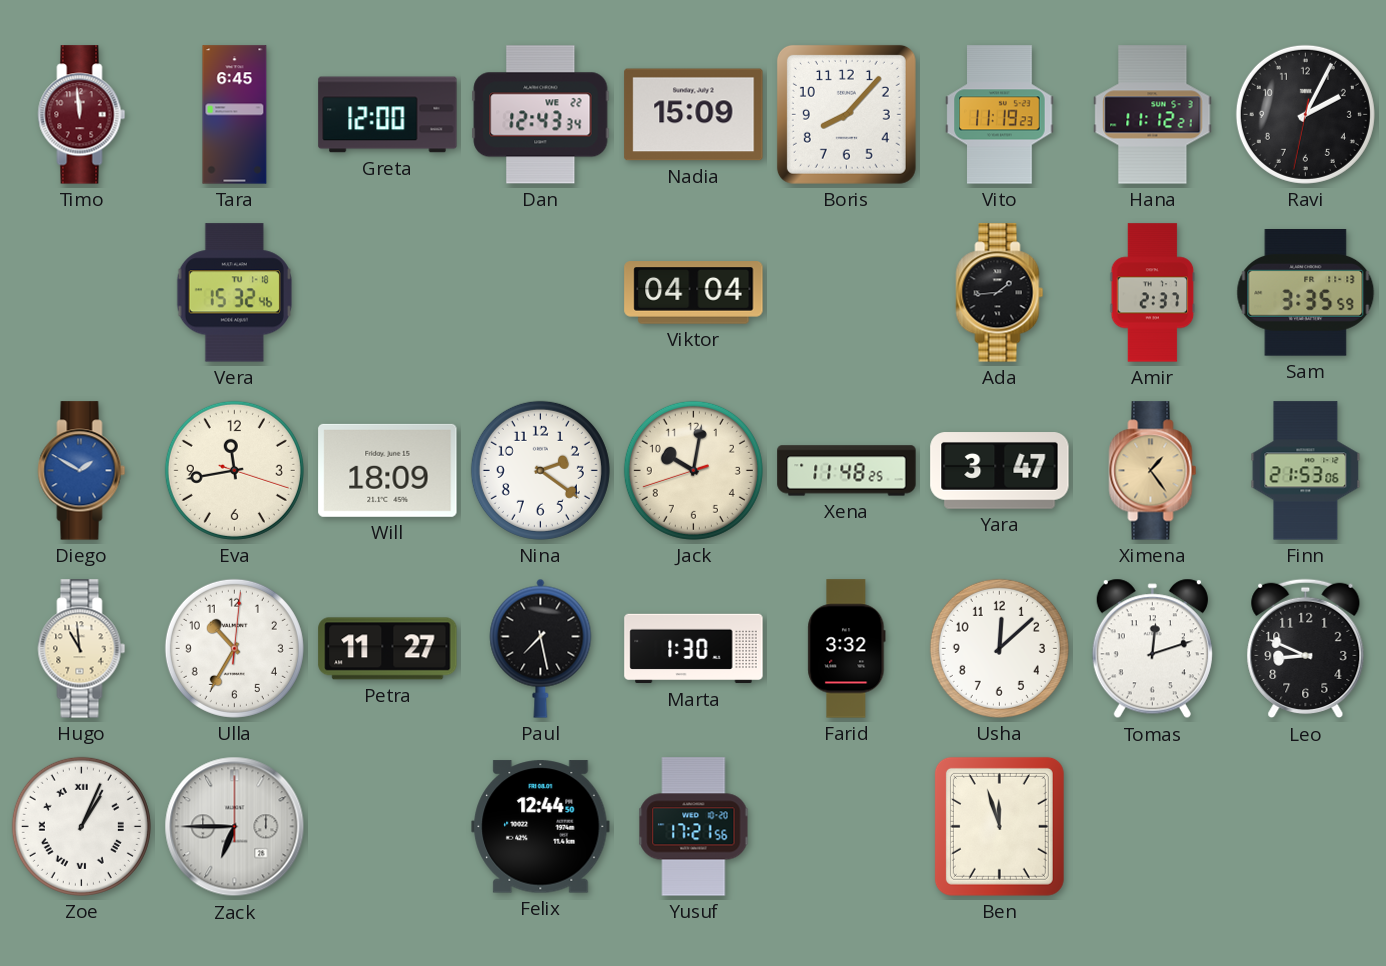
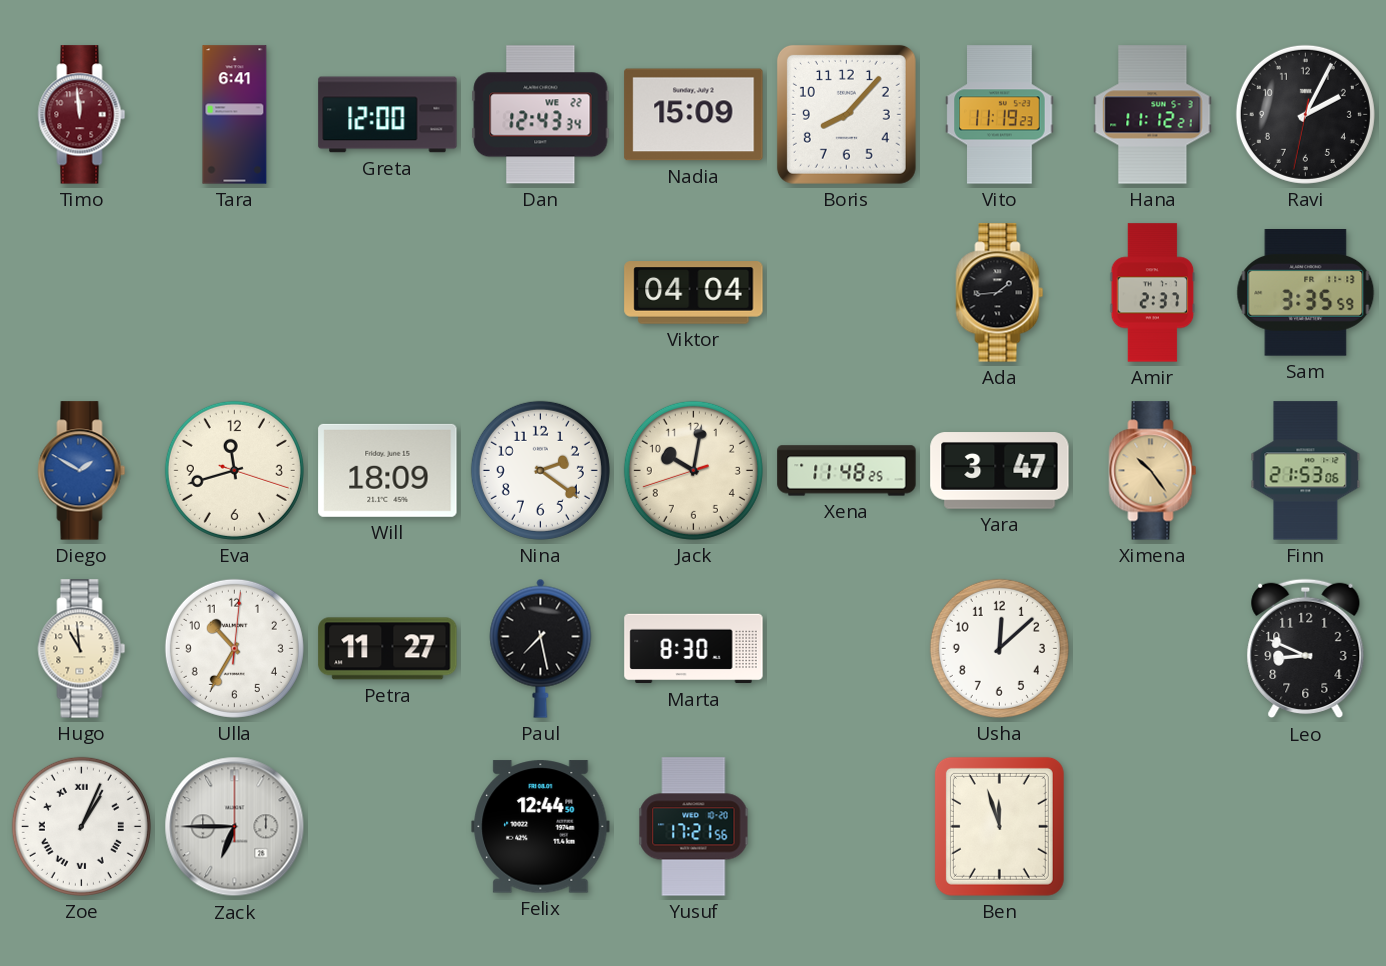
Tara: 6:45 -> 6:41 (235, 115)
Vera: 15:32 -> none (234, 293)
Eva: 11:43 -> 11:42 (234, 470)
Ximena: 1:24 -> 10:24 (1153, 471)
Marta: 1:30 -> 8:30 (694, 649)
Farid: 3:32 -> none (847, 649)
Tomas: 12:12 -> none (1152, 649)
